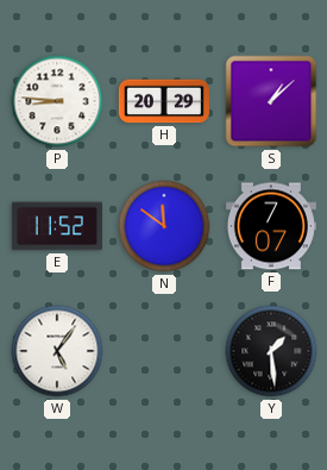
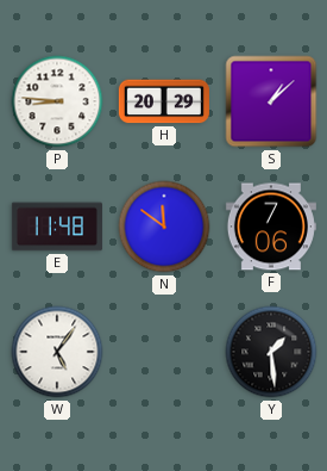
E: 11:52 -> 11:48 (57, 227)
F: 7:07 -> 7:06 (271, 227)
